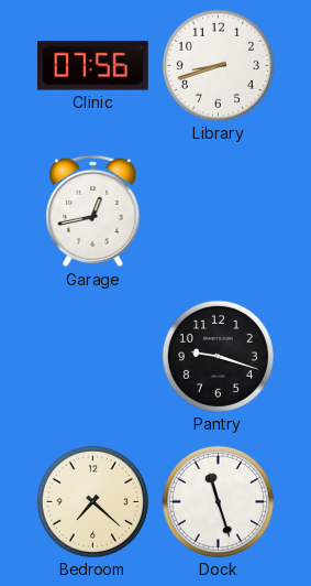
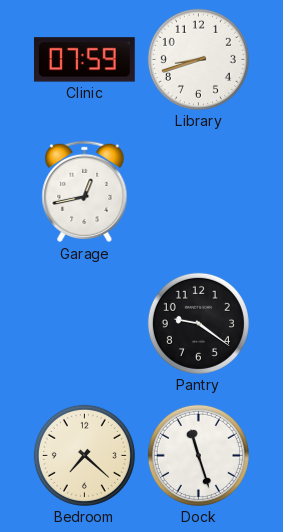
Clinic: 07:56 -> 07:59 (84, 60)
Pantry: 9:18 -> 9:21 (198, 323)
